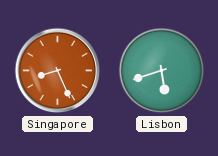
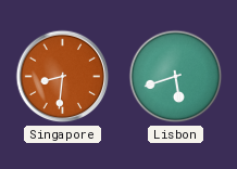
Singapore: 8:26 -> 8:31 (63, 77)
